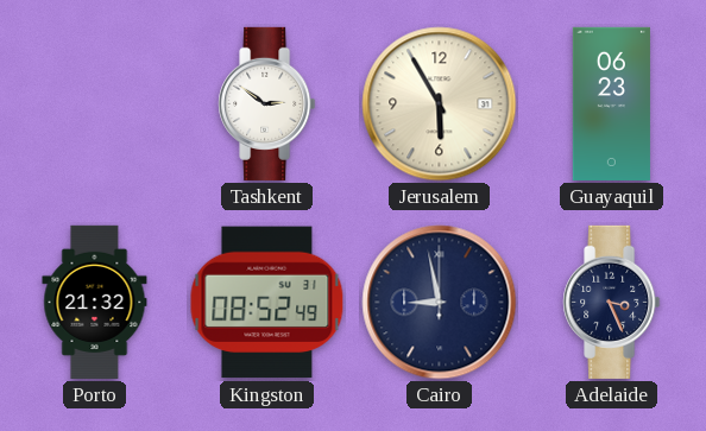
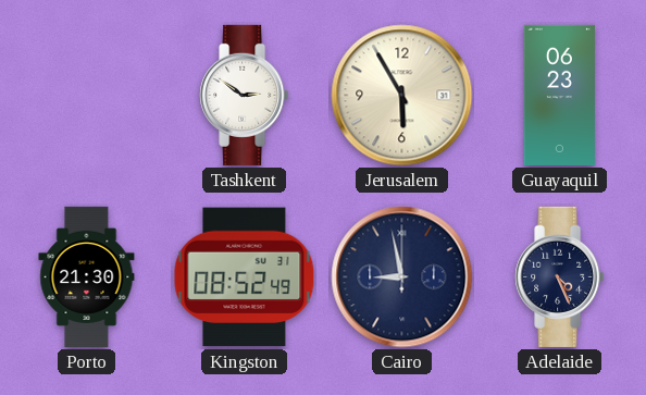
Porto: 21:32 -> 21:30 (87, 276)
Adelaide: 3:26 -> 4:26 (560, 276)
